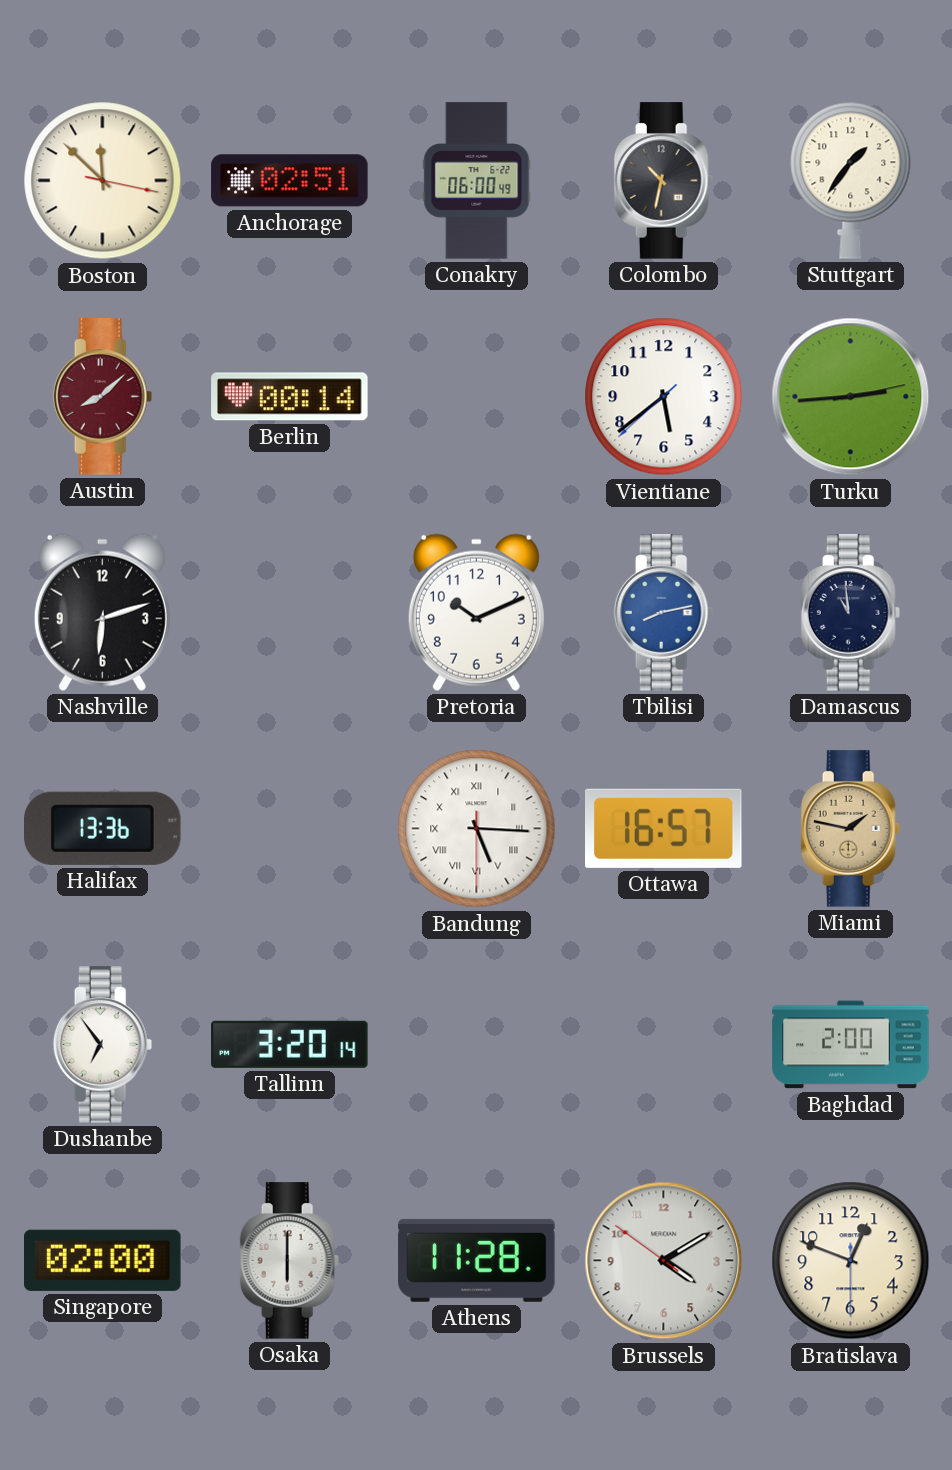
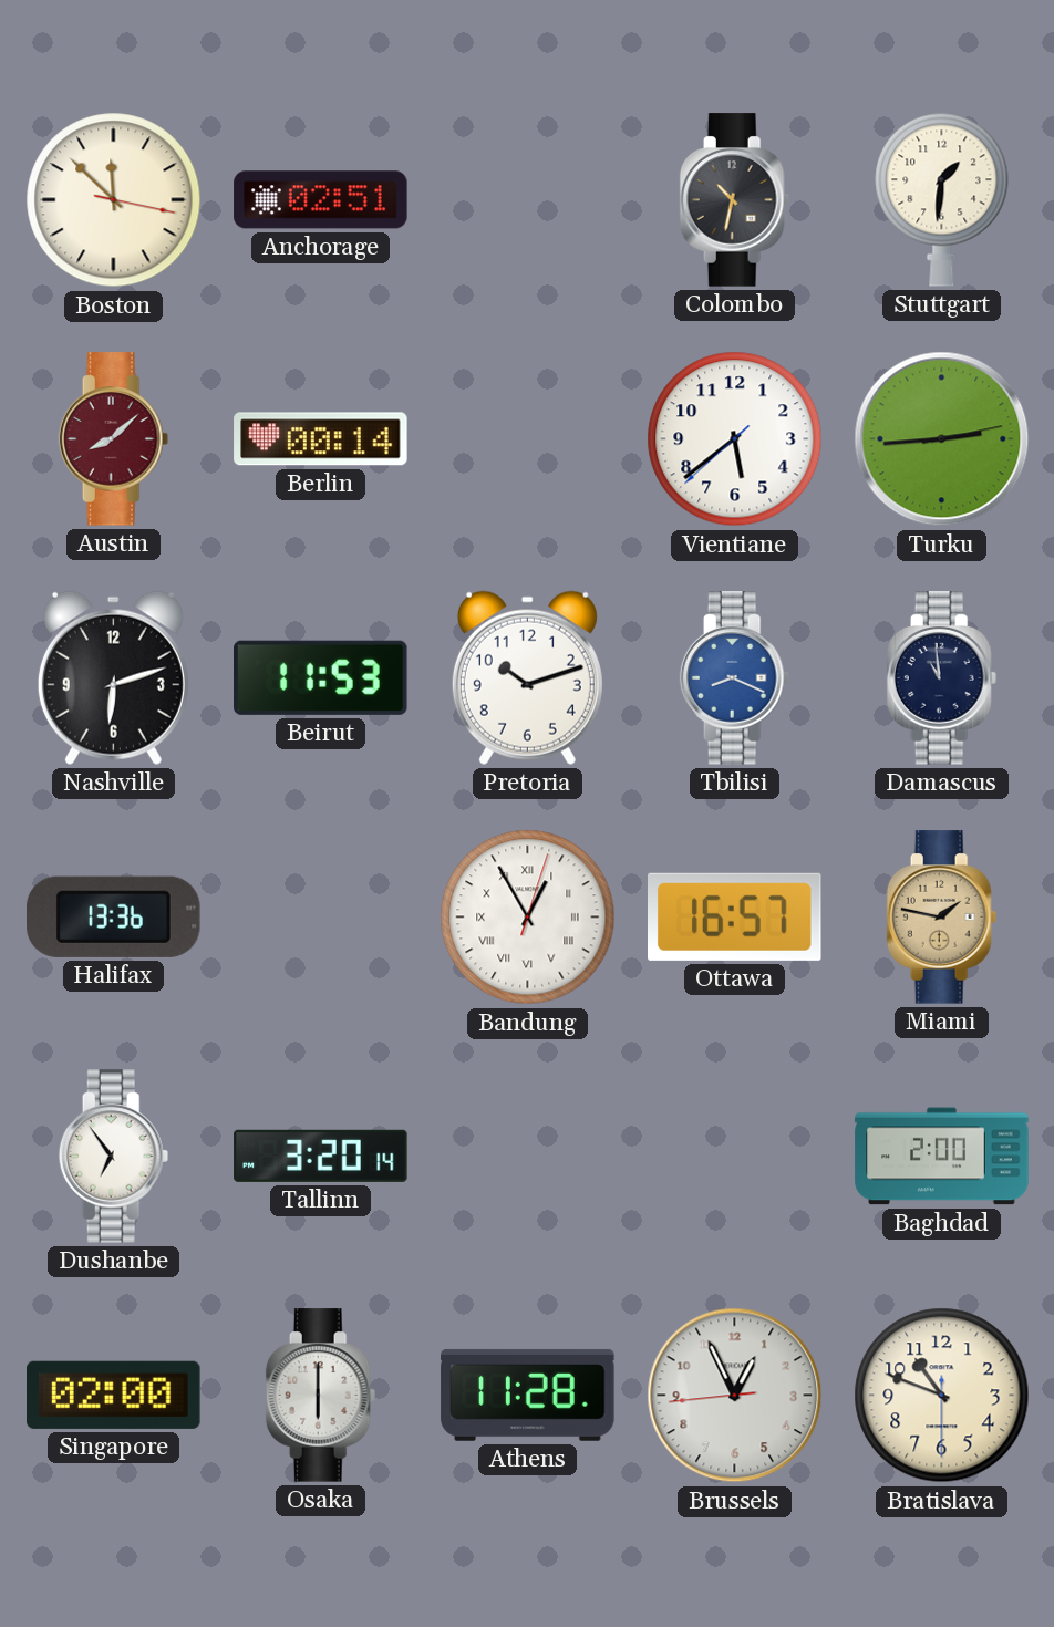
Conakry: 06:00 -> none (477, 181)
Stuttgart: 1:36 -> 1:31 (942, 199)
Beirut: none -> 11:53 (321, 677)
Pretoria: 10:11 -> 10:12 (527, 677)
Tbilisi: 8:13 -> 8:19 (735, 678)
Bandung: 5:15 -> 12:55 (528, 918)
Brussels: 4:09 -> 12:55 (735, 1396)
Bratislava: 12:48 -> 10:48 (942, 1396)
